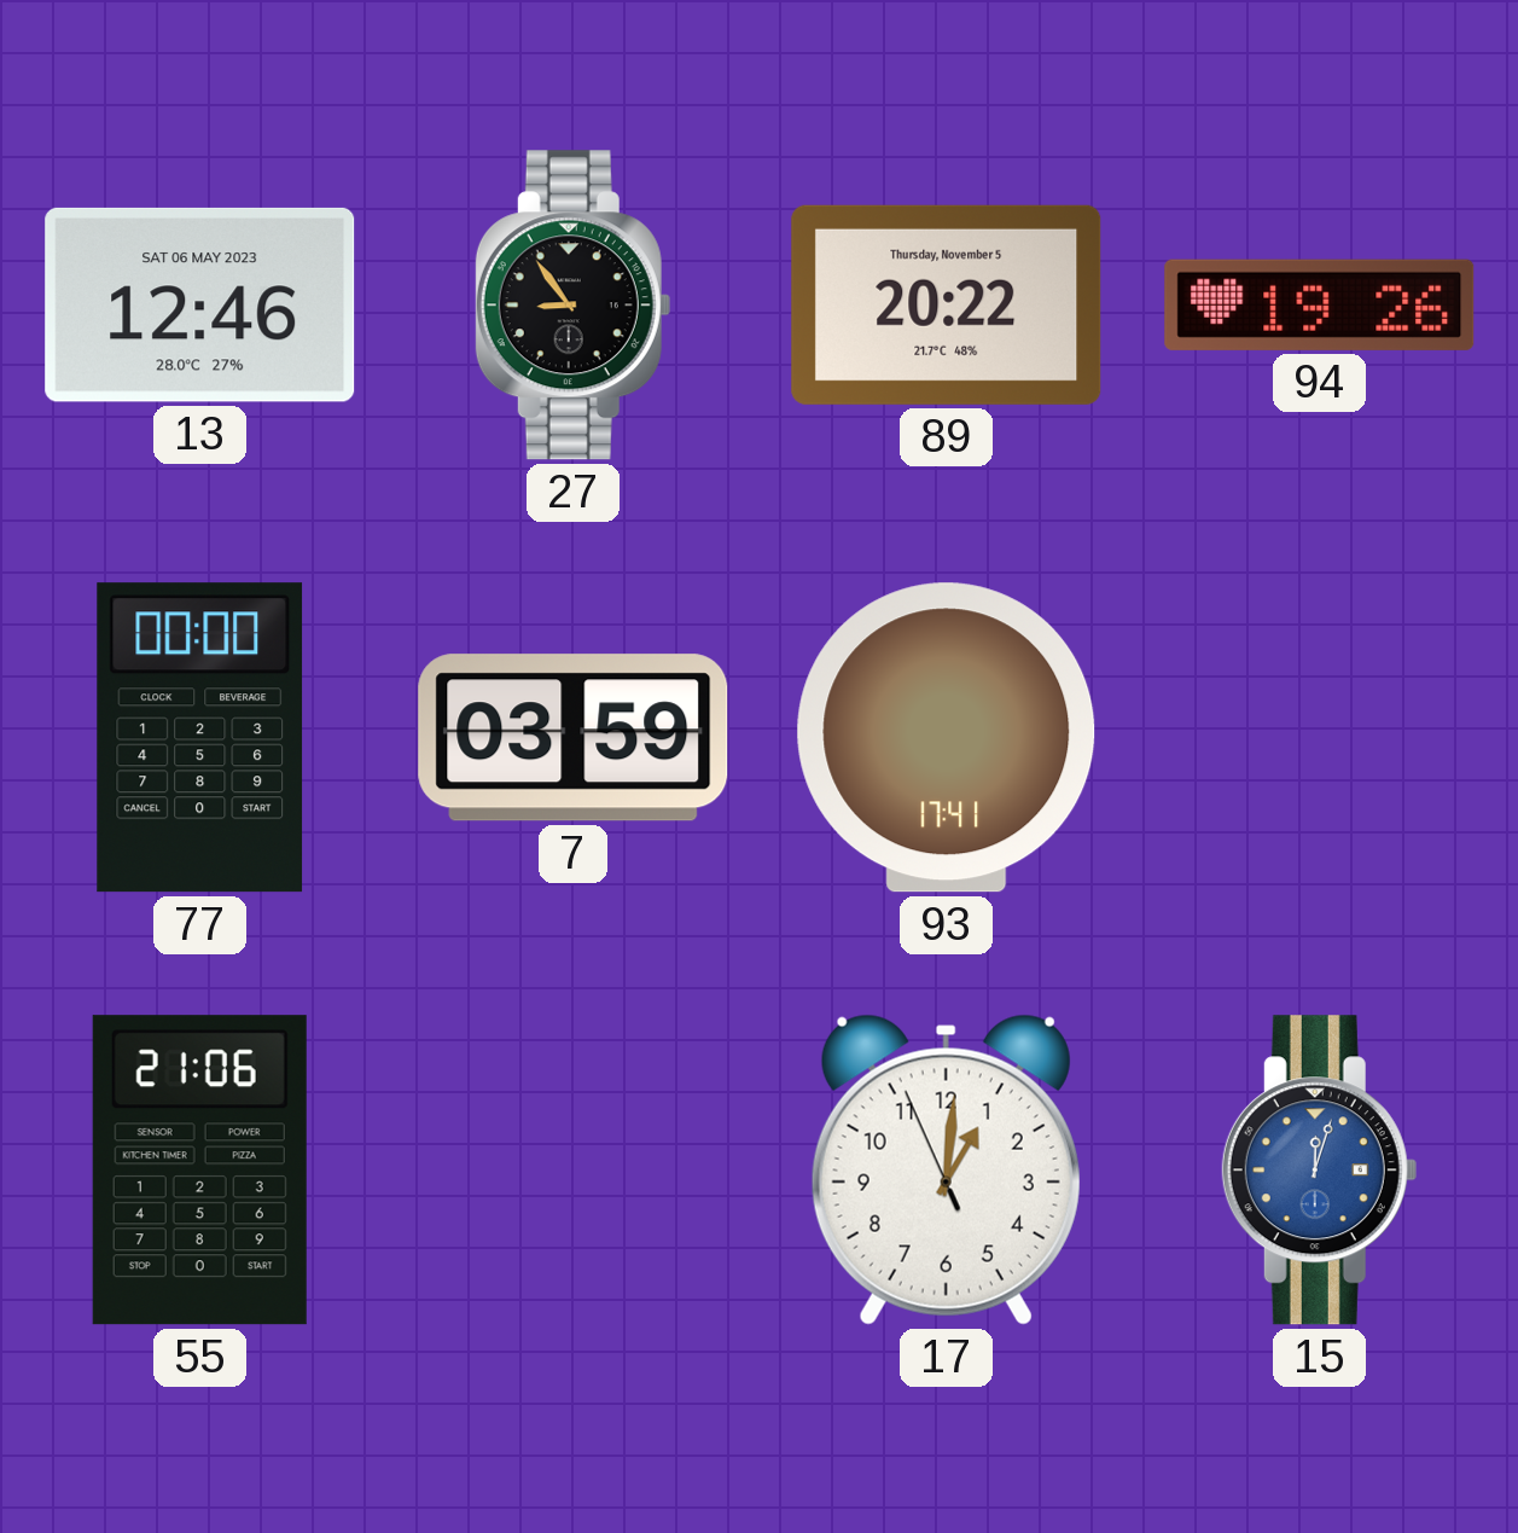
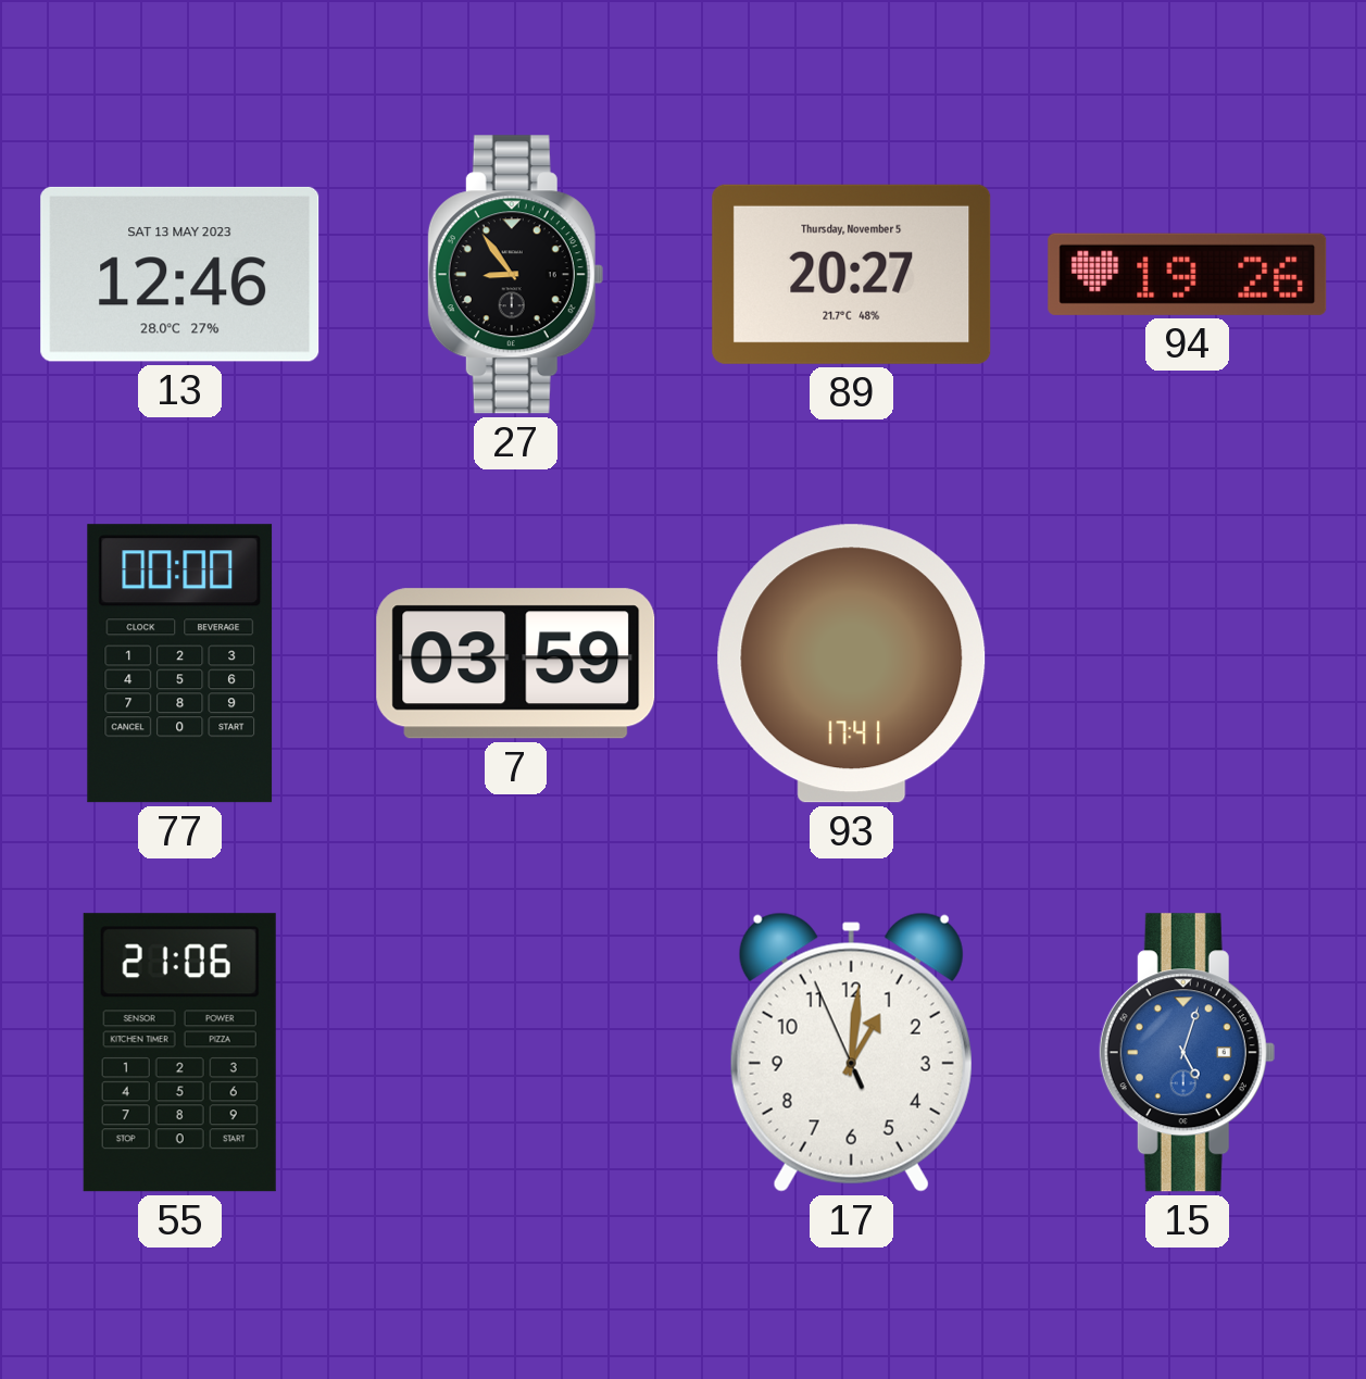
13 date: SAT 06 MAY 2023 -> SAT 13 MAY 2023 (180, 274)
89: 20:22 -> 20:27 (852, 274)
15: 12:03 -> 5:03 (1187, 1053)
